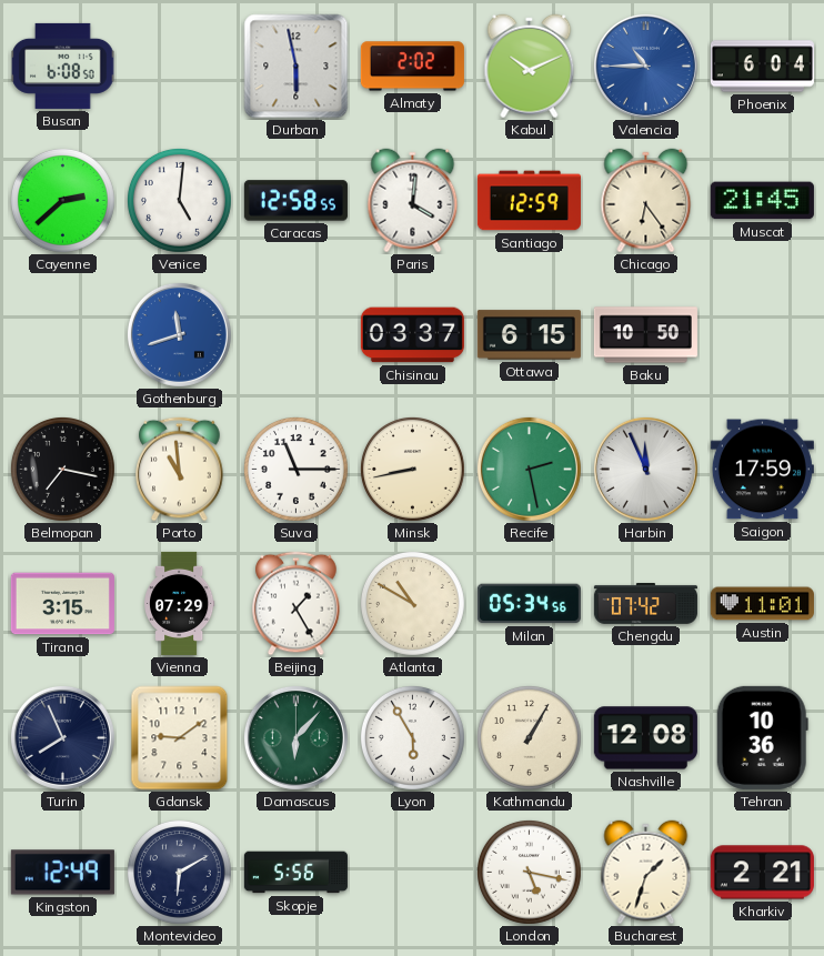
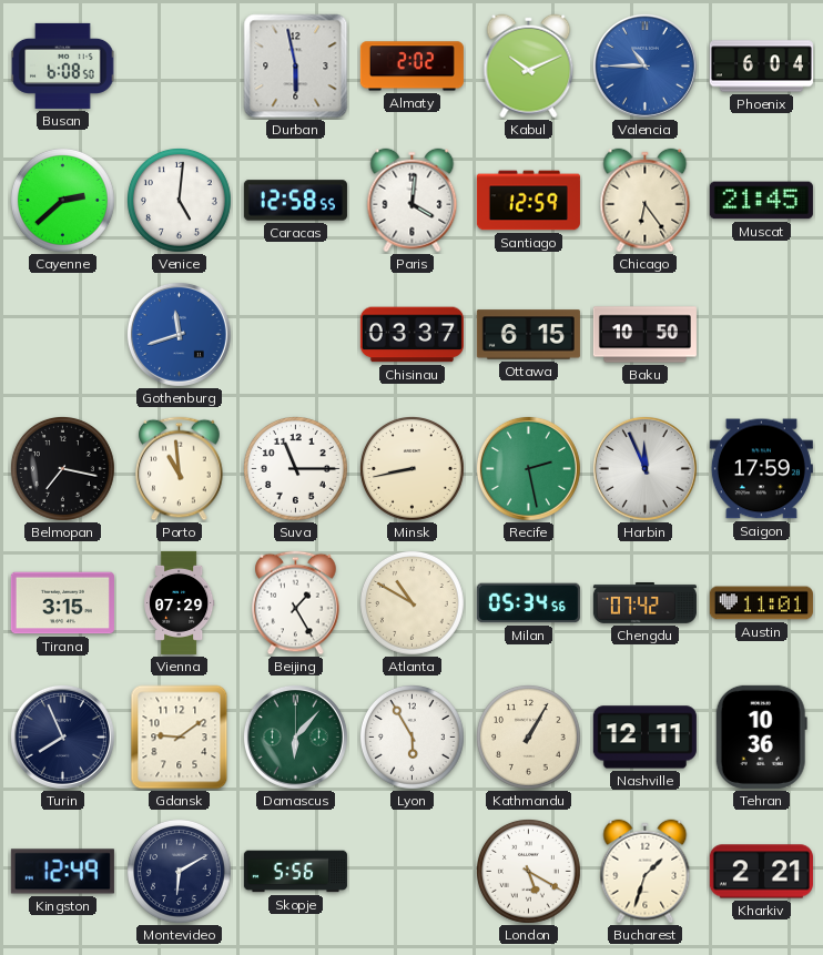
Nashville: 12:08 -> 12:11 (644, 738)
London: 5:17 -> 5:20 (528, 871)
